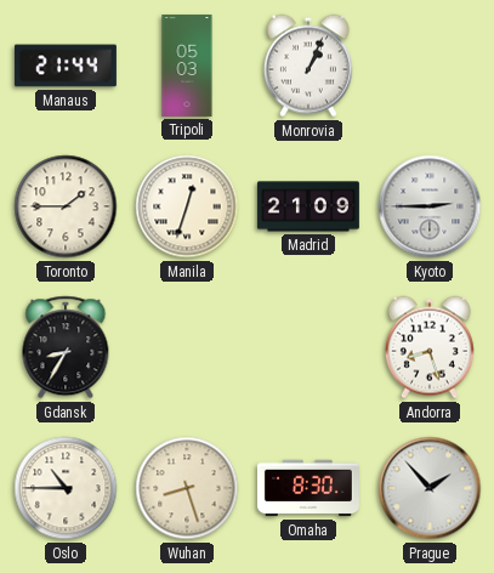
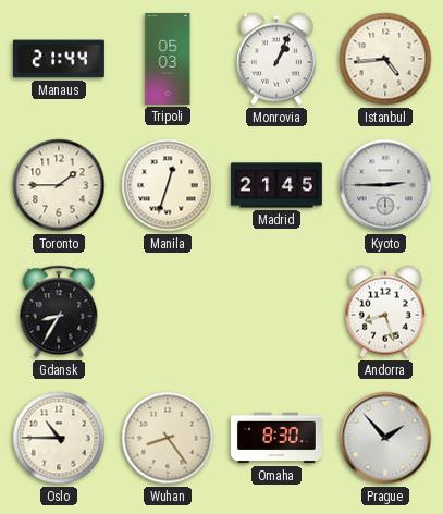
Istanbul: none -> 4:44 (385, 59)
Madrid: 21:09 -> 21:45 (276, 185)
Wuhan: 8:27 -> 8:24 (168, 438)
